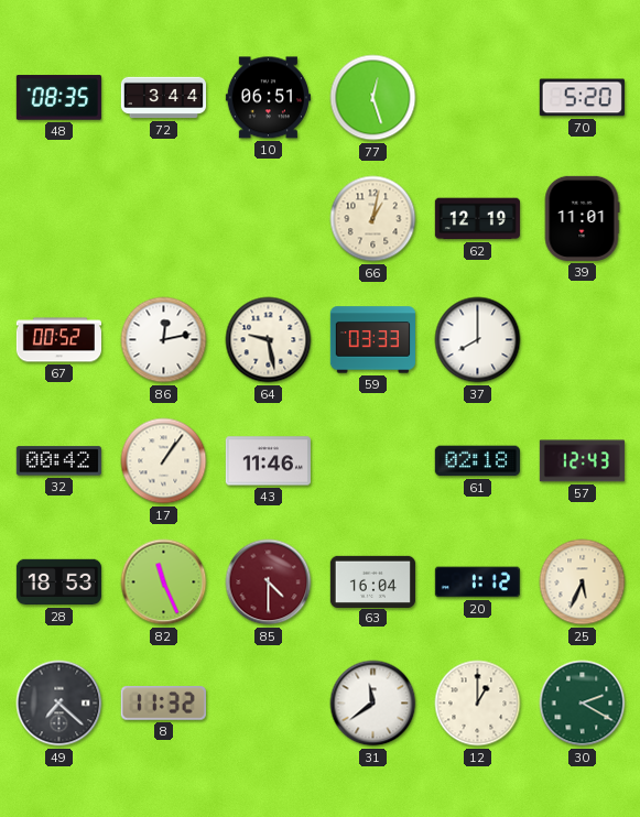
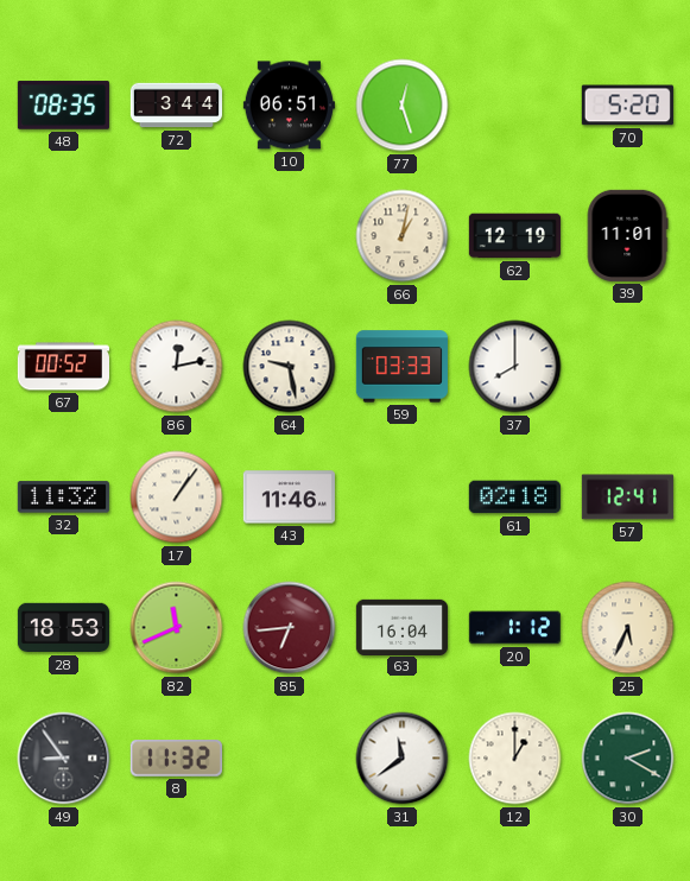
32: 00:42 -> 11:32 (63, 497)
57: 12:43 -> 12:41 (627, 497)
82: 11:26 -> 11:41 (177, 628)
85: 4:30 -> 6:44 (290, 628)
49: 7:22 -> 8:54 (64, 759)
